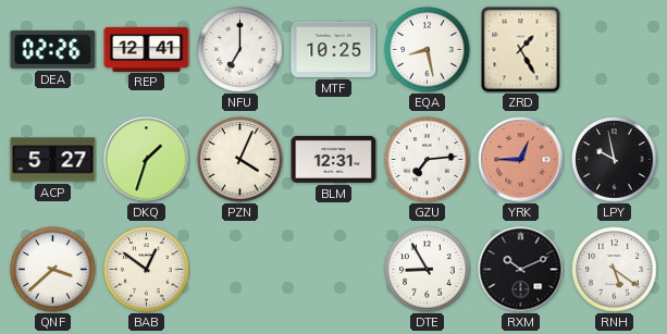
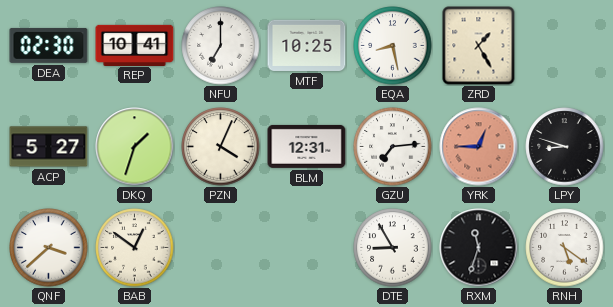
DEA: 02:26 -> 02:30 (49, 45)
REP: 12:41 -> 10:41 (135, 45)
LPY: 9:58 -> 8:48 (565, 147)
RXM: 10:11 -> 11:33 (479, 248)
